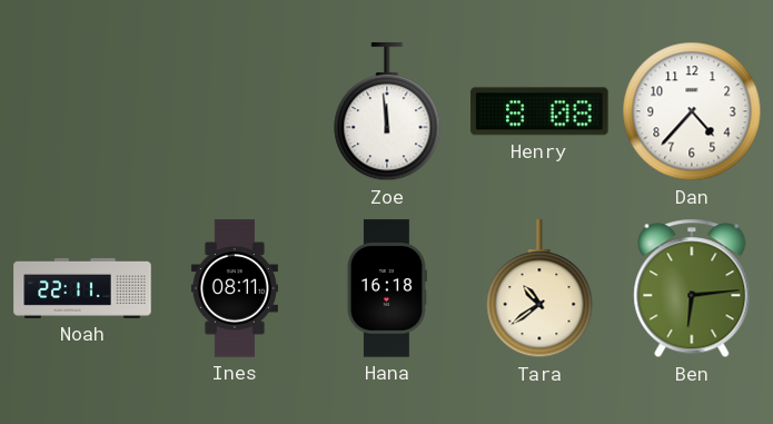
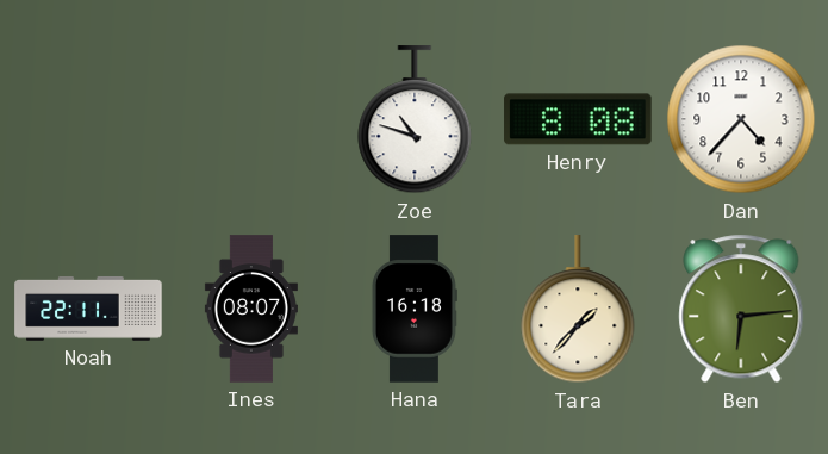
Zoe: 11:59 -> 10:48 (415, 120)
Ines: 08:11 -> 08:07 (251, 309)
Tara: 10:39 -> 1:37 (578, 310)
